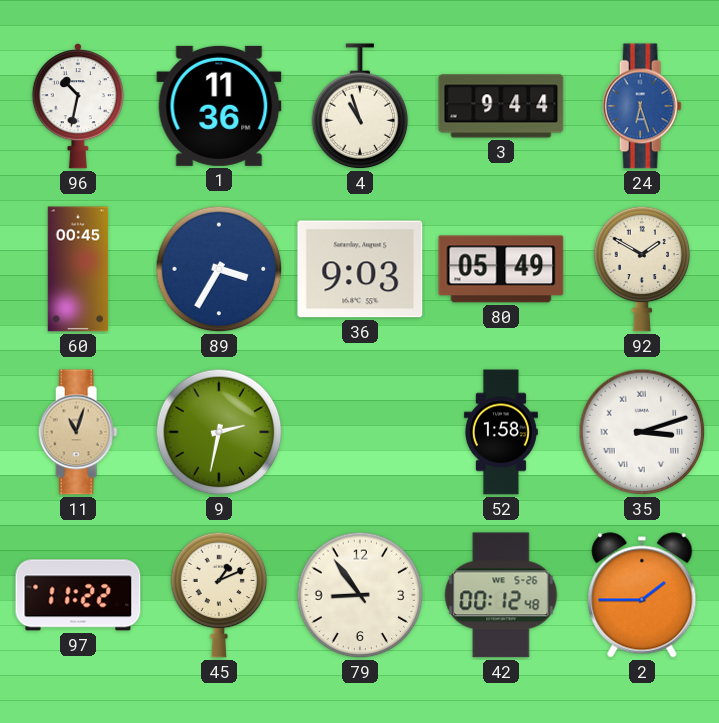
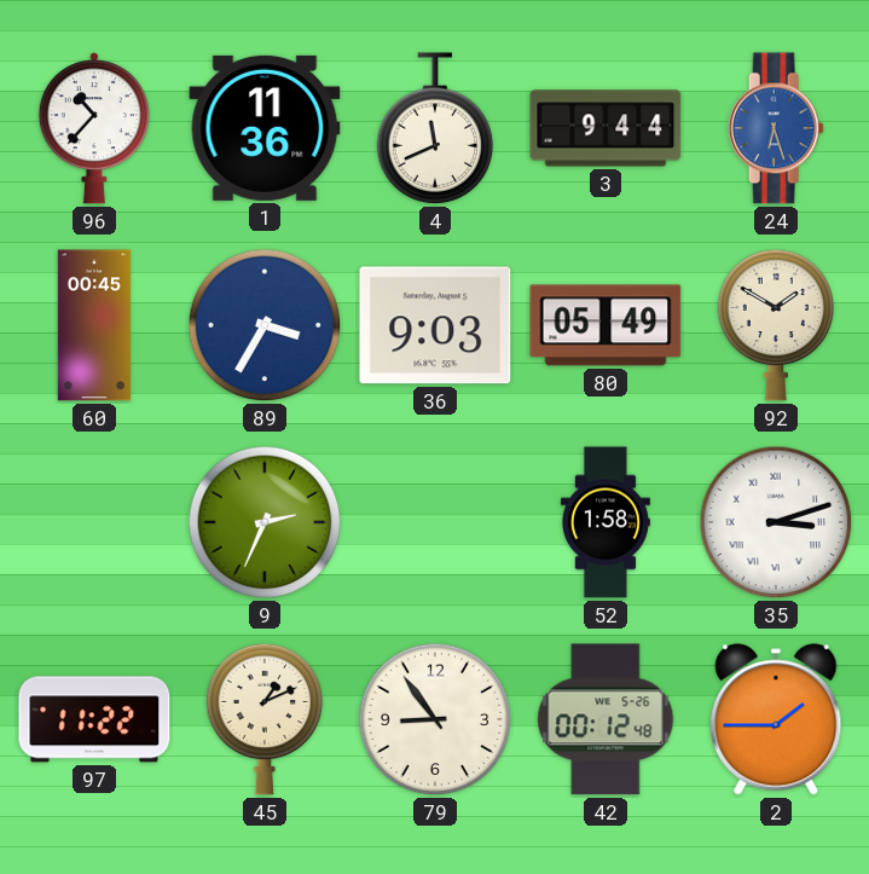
96: 10:32 -> 10:37 (94, 128)
4: 10:57 -> 11:41 (435, 128)
11: 11:03 -> none (78, 432)
9: 2:32 -> 2:34 (265, 522)
